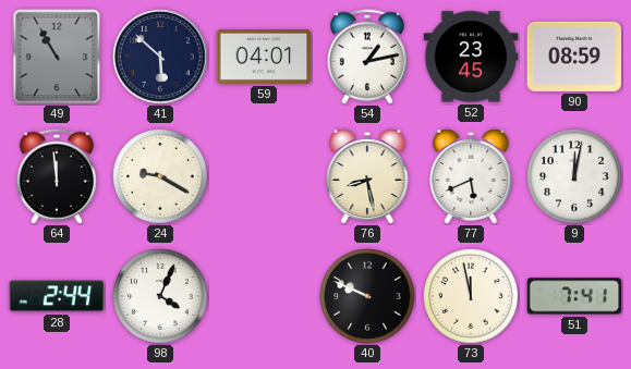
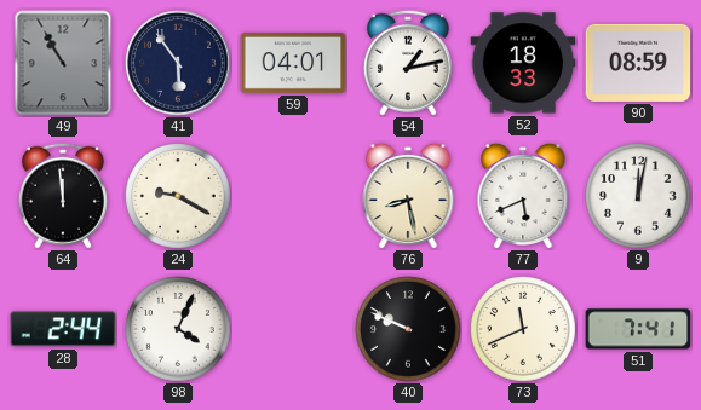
41: 5:52 -> 5:54 (178, 63)
52: 23:45 -> 18:33 (523, 63)
73: 11:58 -> 11:41 (523, 329)
